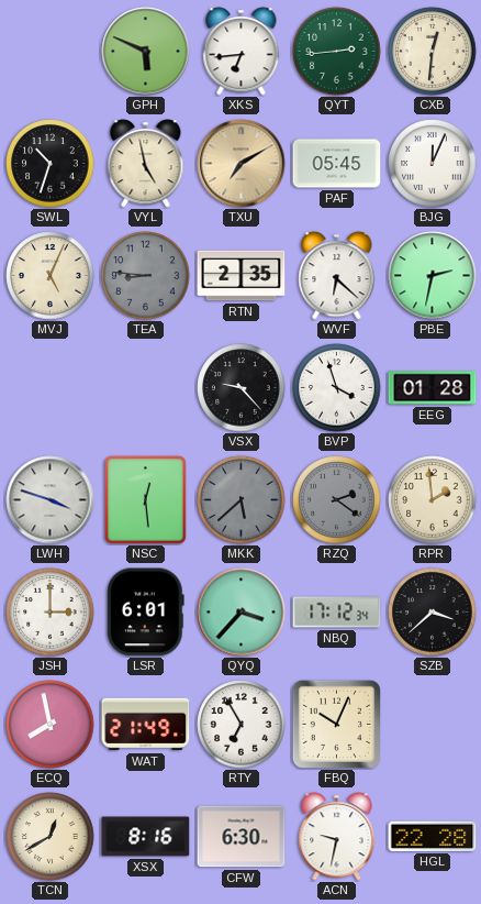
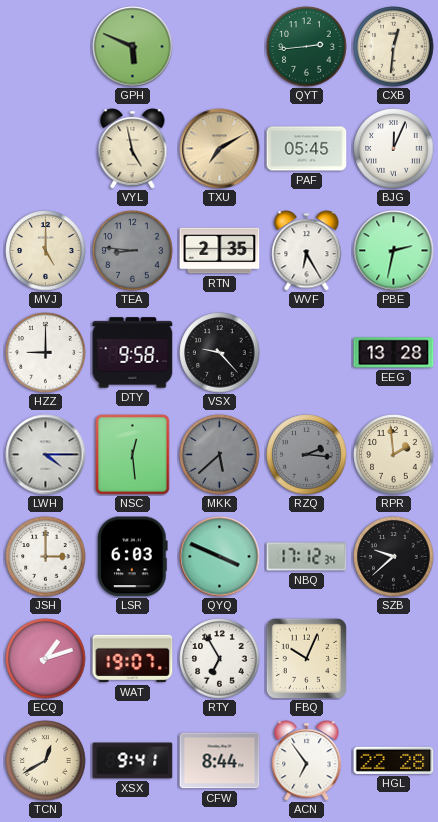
XKS: 6:44 -> none (242, 52)
SWL: 10:33 -> none (51, 164)
MVJ: 5:04 -> 5:00 (46, 251)
WVF: 6:22 -> 6:25 (307, 251)
HZZ: none -> 9:00 (46, 353)
DTY: none -> 9:58 (133, 353)
BVP: 3:57 -> none (337, 388)
EEG: 01:28 -> 13:28 (394, 353)
LWH: 3:48 -> 4:15 (46, 455)
RZQ: 2:21 -> 2:16 (307, 455)
LSR: 6:01 -> 6:03 (133, 557)
QYQ: 3:37 -> 3:49 (220, 557)
SZB: 3:38 -> 9:38 (394, 557)
ECQ: 7:58 -> 1:12 (46, 659)
WAT: 21:49 -> 19:07 (133, 659)
XSX: 8:16 -> 9:41 (133, 761)
CFW: 6:30 -> 8:44 (220, 761)
ACN: 9:32 -> 6:54 (307, 761)
